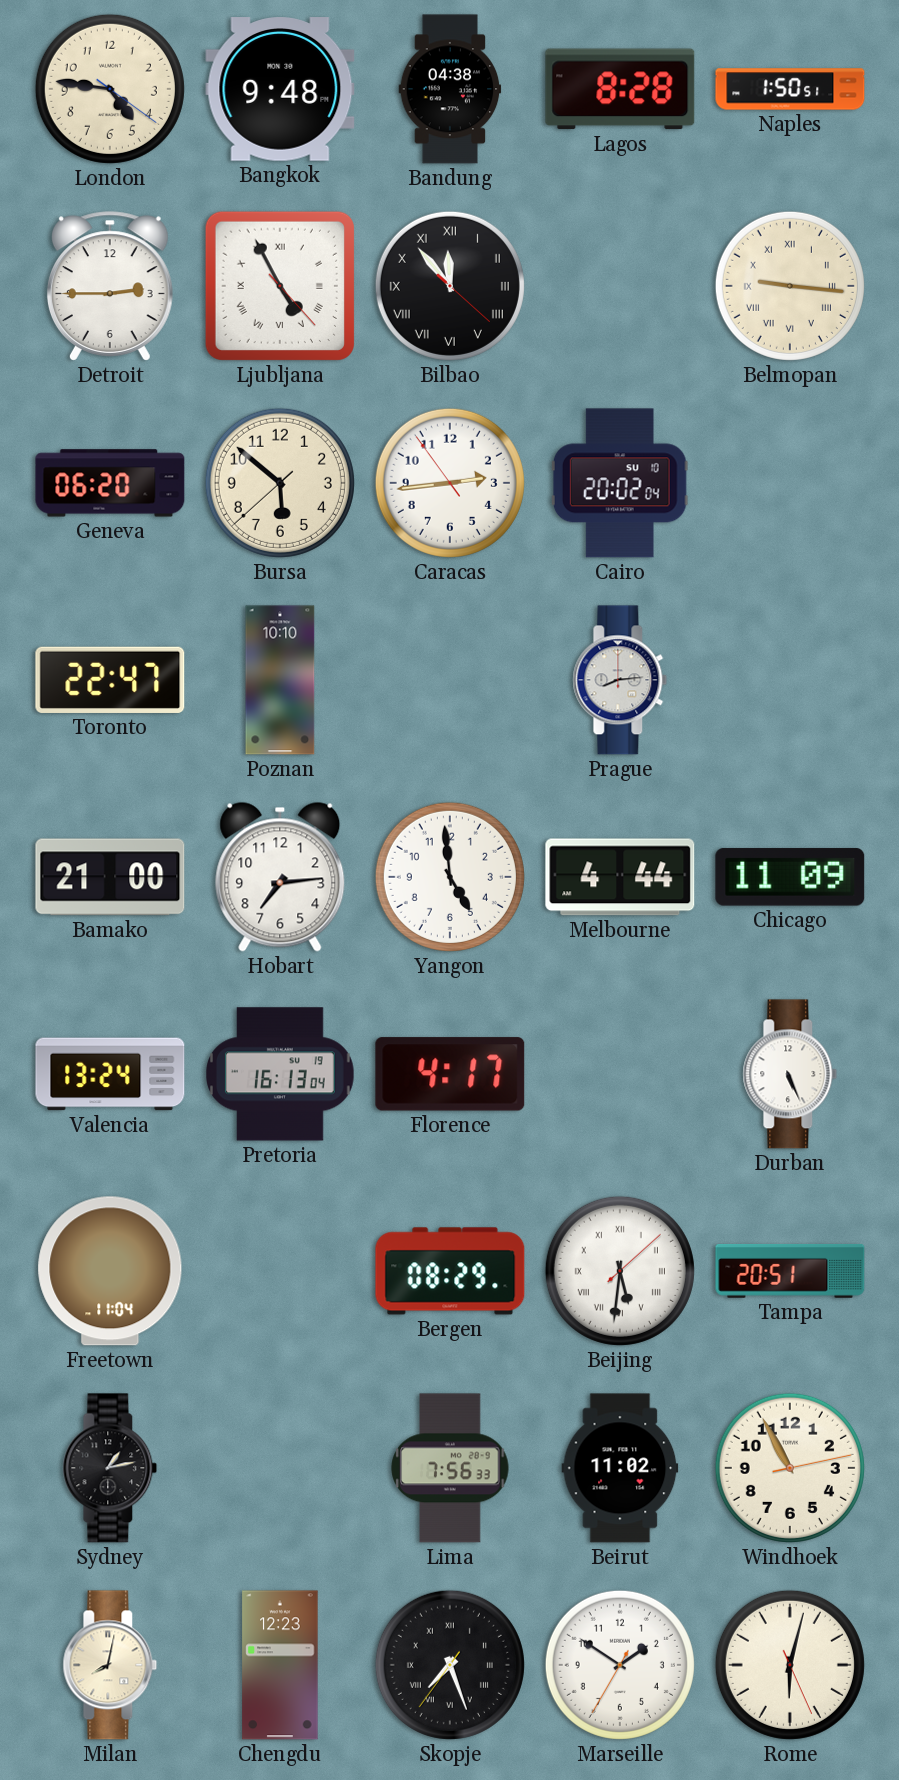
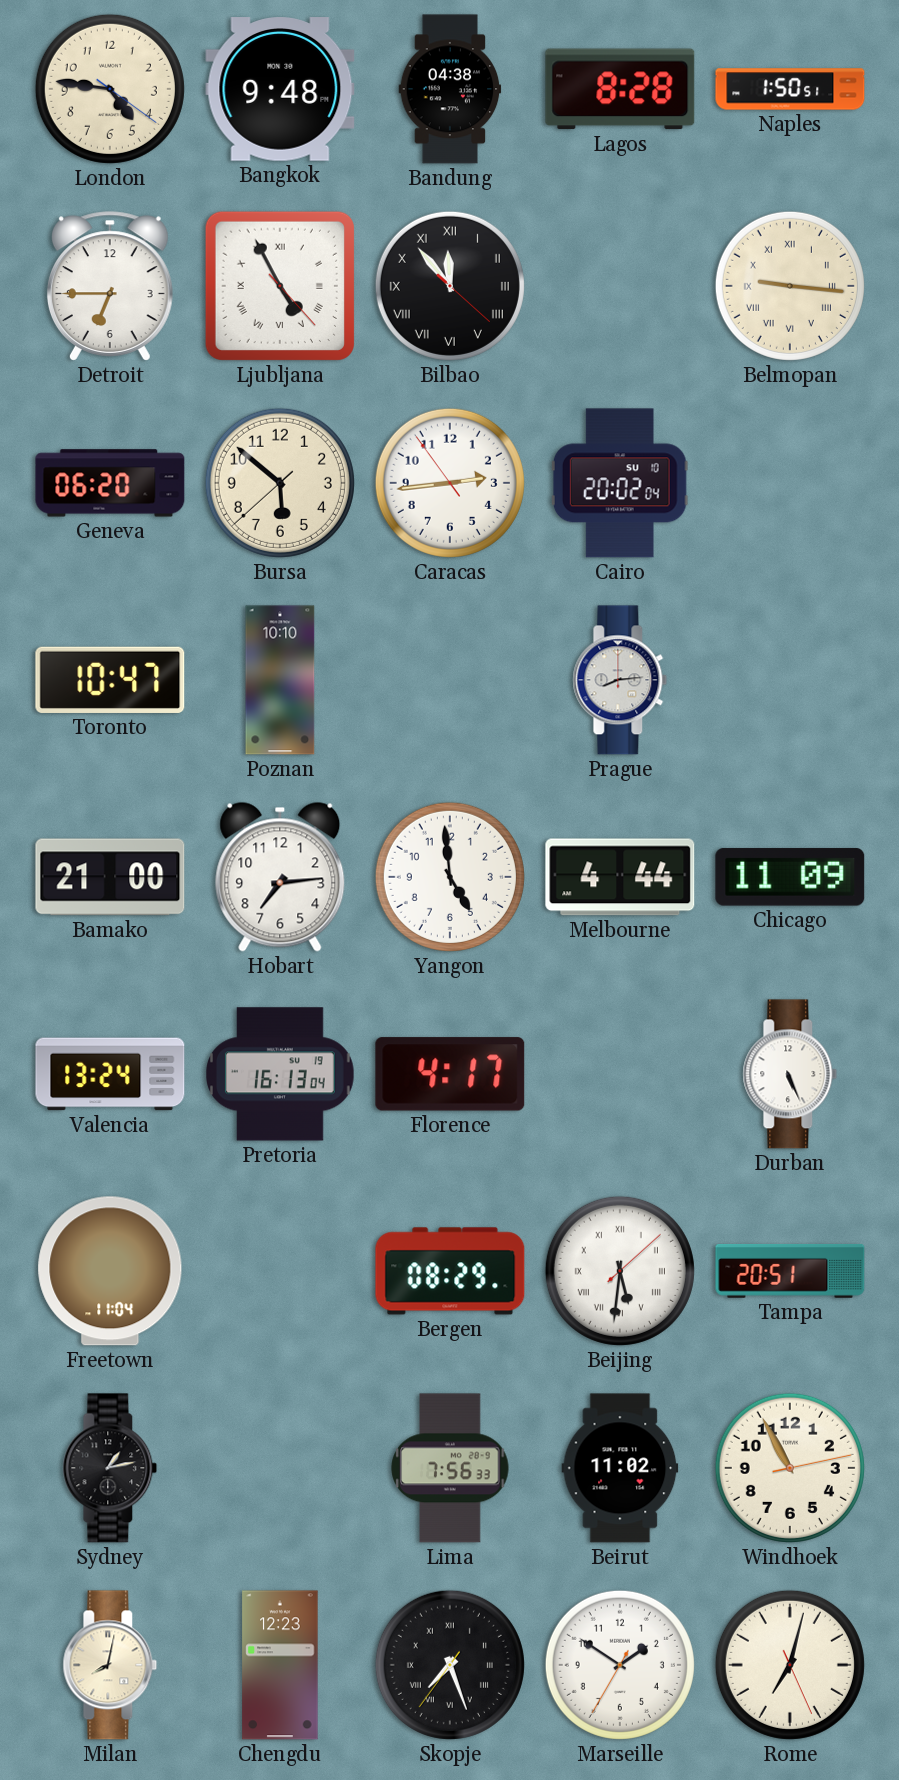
Detroit: 2:45 -> 6:45 (110, 286)
Toronto: 22:47 -> 10:47 (110, 680)
Rome: 6:02 -> 7:02 (790, 1665)
